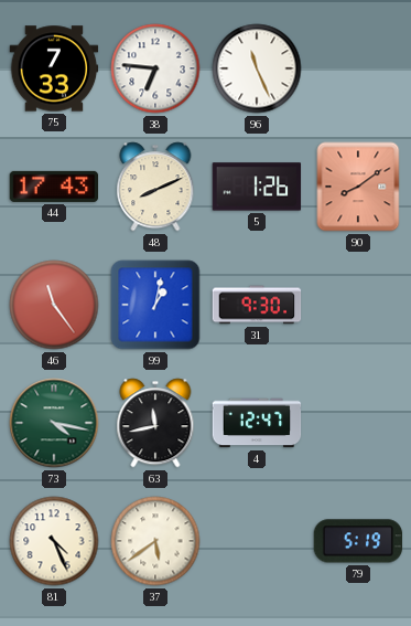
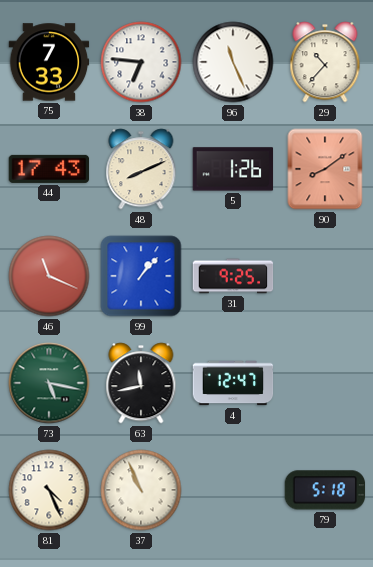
29: none -> 10:37 (325, 62)
46: 11:24 -> 11:19 (49, 276)
99: 1:02 -> 1:07 (141, 276)
31: 9:30 -> 9:25 (233, 276)
73: 4:17 -> 5:17 (49, 383)
37: 5:39 -> 10:56 (141, 490)
79: 5:19 -> 5:18 (325, 490)
